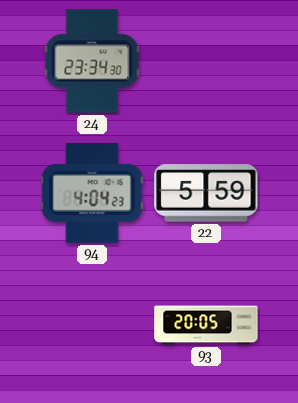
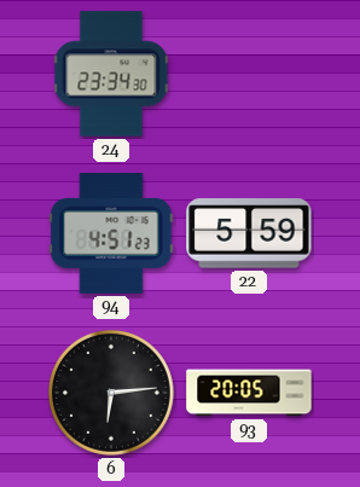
94: 4:04 -> 4:51 (111, 233)
6: none -> 6:14 (111, 393)
